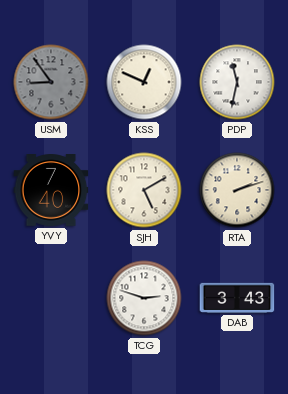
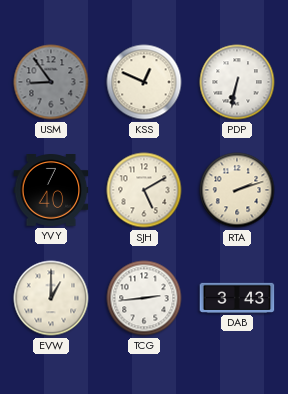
PDP: 11:32 -> 6:32 (237, 82)
EVW: none -> 1:00 (51, 298)
TCG: 2:48 -> 2:44 (144, 298)
